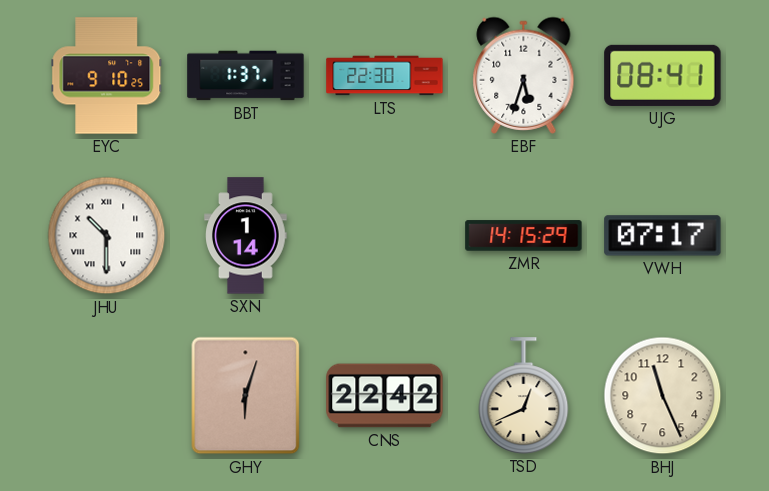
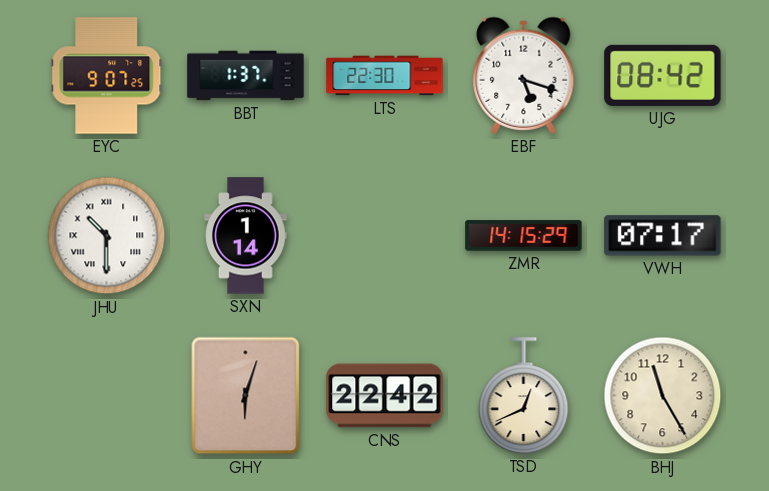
EYC: 9:10 -> 9:07 (107, 76)
EBF: 5:33 -> 5:18 (524, 75)
UJG: 08:41 -> 08:42 (663, 75)
BHJ: 11:26 -> 11:25 (663, 396)
